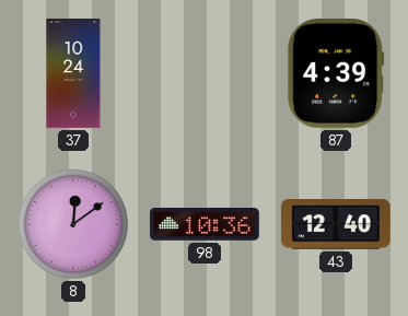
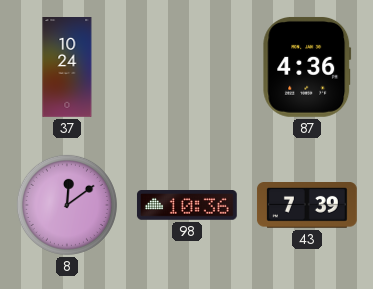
87: 4:39 -> 4:36 (307, 67)
43: 12:40 -> 7:39 (307, 206)
